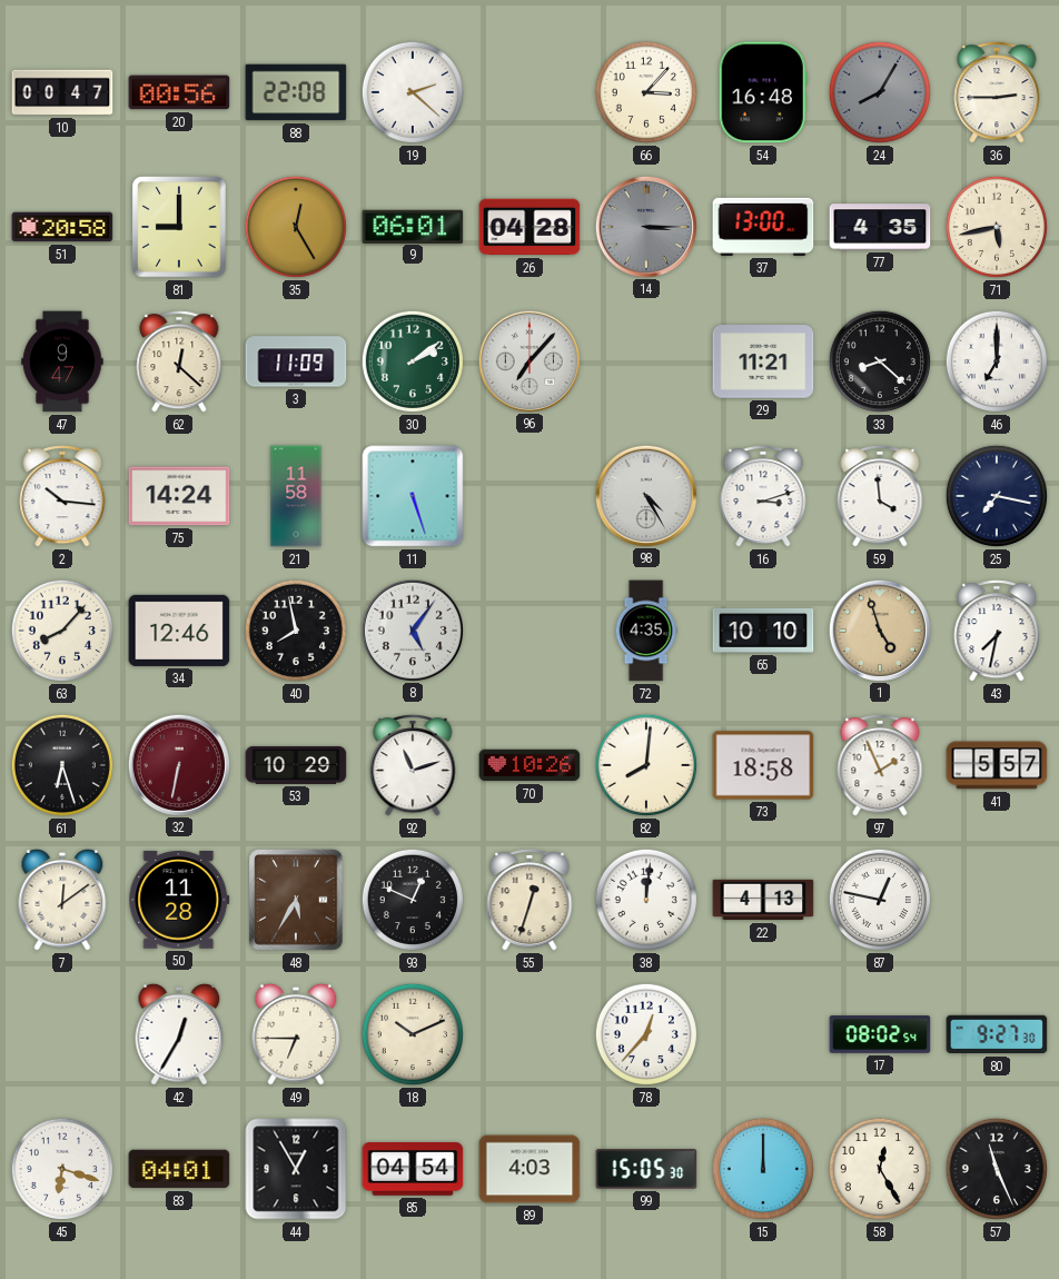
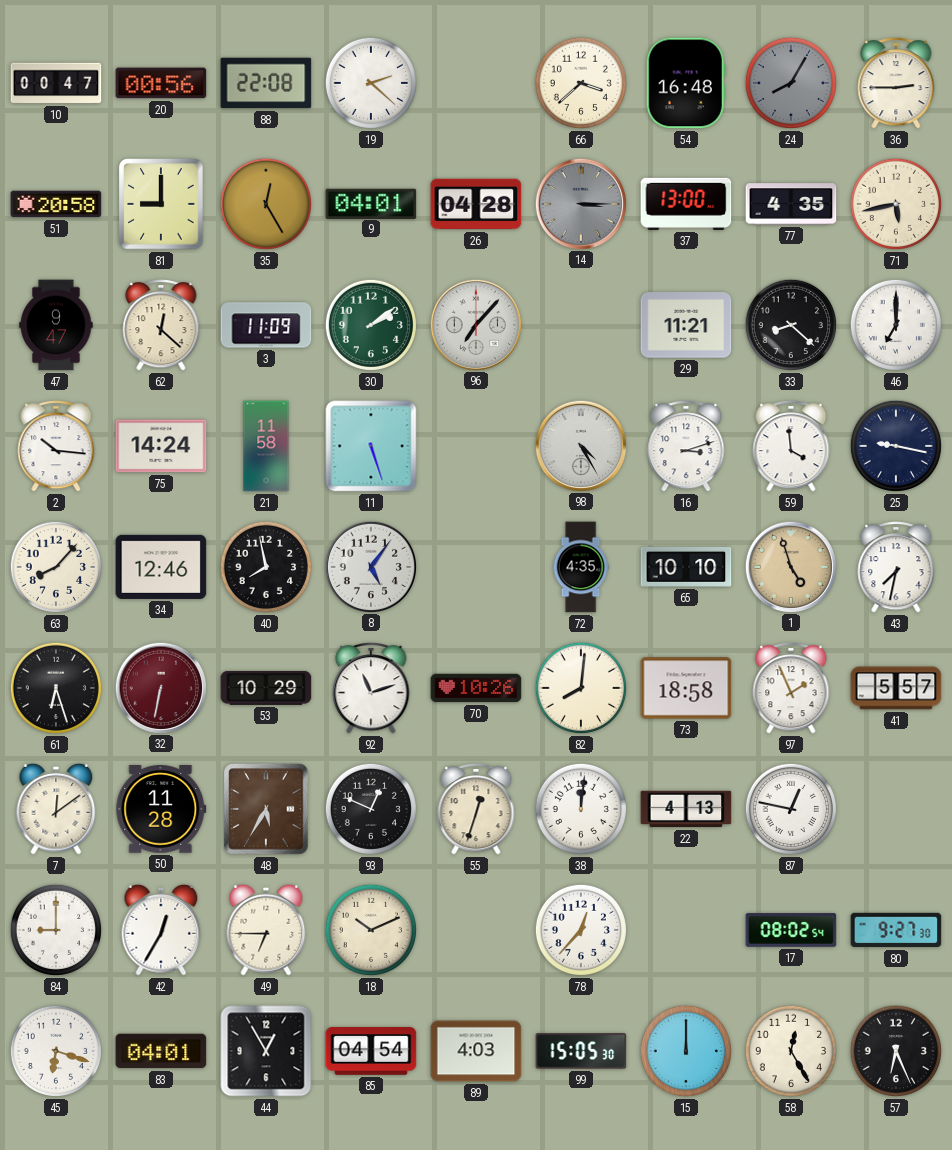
66: 3:07 -> 3:38 (581, 83)
9: 06:01 -> 04:01 (371, 203)
25: 7:17 -> 9:17 (896, 446)
84: none -> 9:00 (56, 930)
57: 11:26 -> 6:26 (896, 1051)
